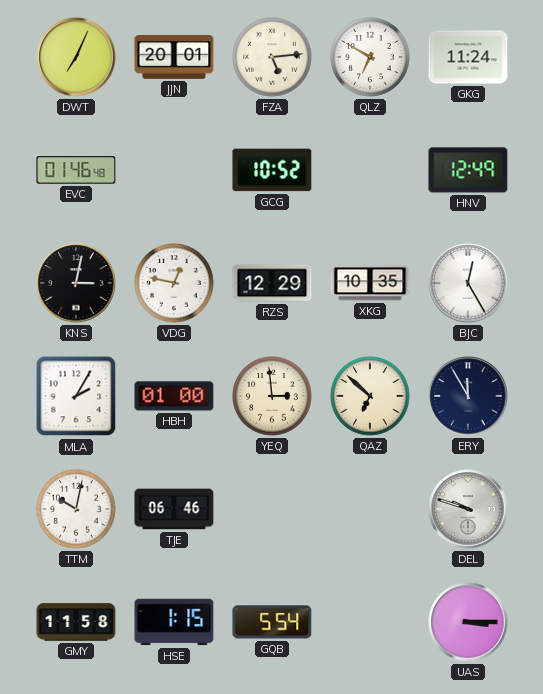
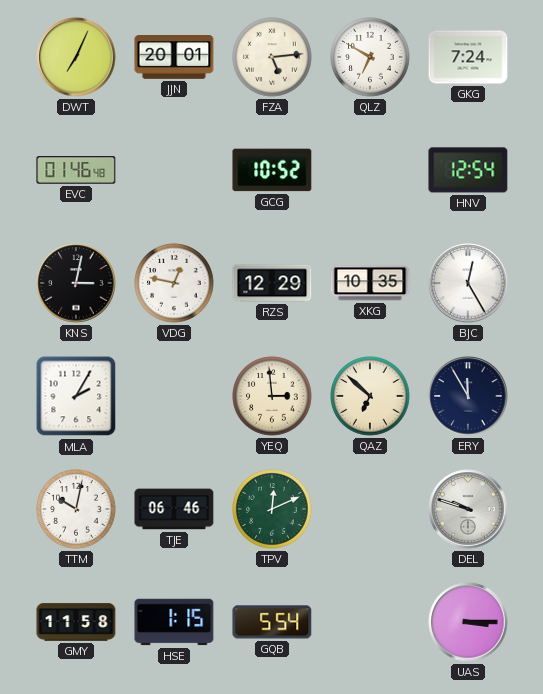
GKG: 11:24 -> 7:24 (468, 57)
HNV: 12:49 -> 12:54 (468, 170)
HBH: 01:00 -> none (174, 396)
TPV: none -> 12:11 (272, 509)
